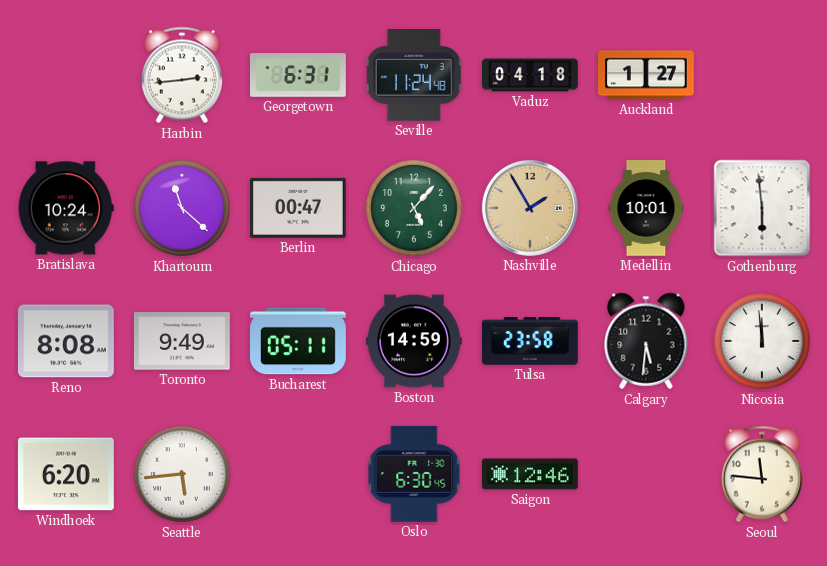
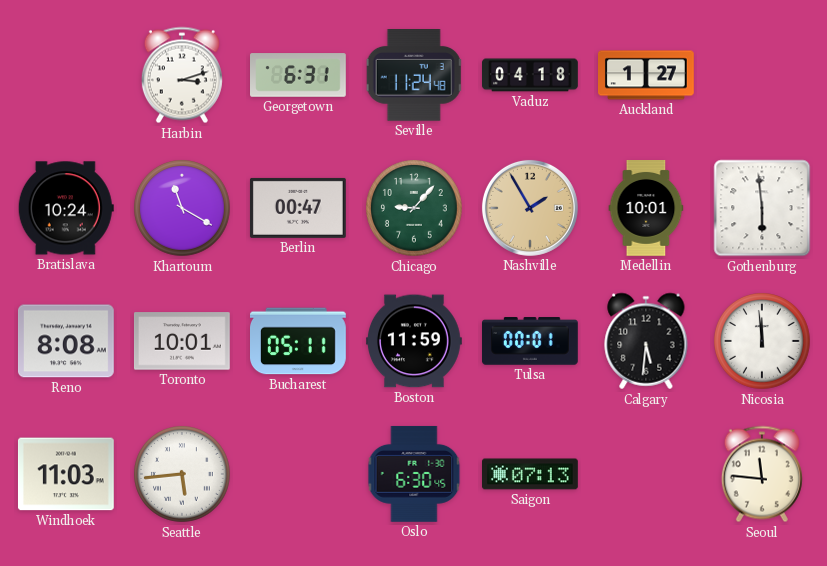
Harbin: 2:44 -> 3:12 (182, 75)
Khartoum: 11:22 -> 11:20 (183, 209)
Chicago: 5:07 -> 9:07 (415, 209)
Toronto: 9:49 -> 10:01 (182, 341)
Boston: 14:59 -> 11:59 (415, 341)
Tulsa: 23:58 -> 00:01 (531, 341)
Windhoek: 6:20 -> 11:03 (66, 474)
Saigon: 12:46 -> 07:13 (531, 474)
